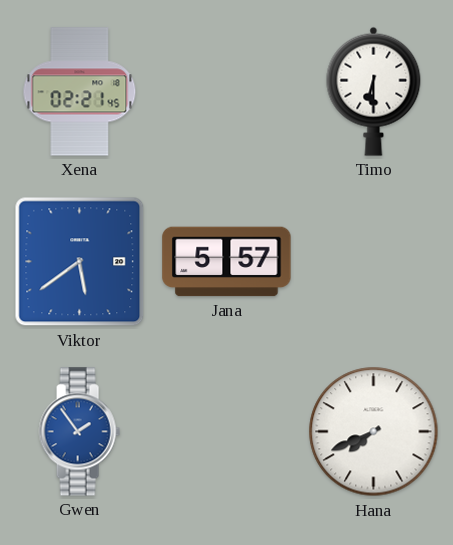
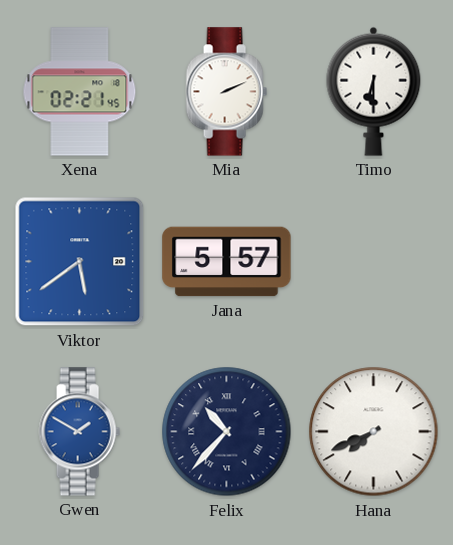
Mia: none -> 2:11 (226, 92)
Gwen: 1:54 -> 1:50 (79, 432)
Felix: none -> 10:37 (227, 432)
